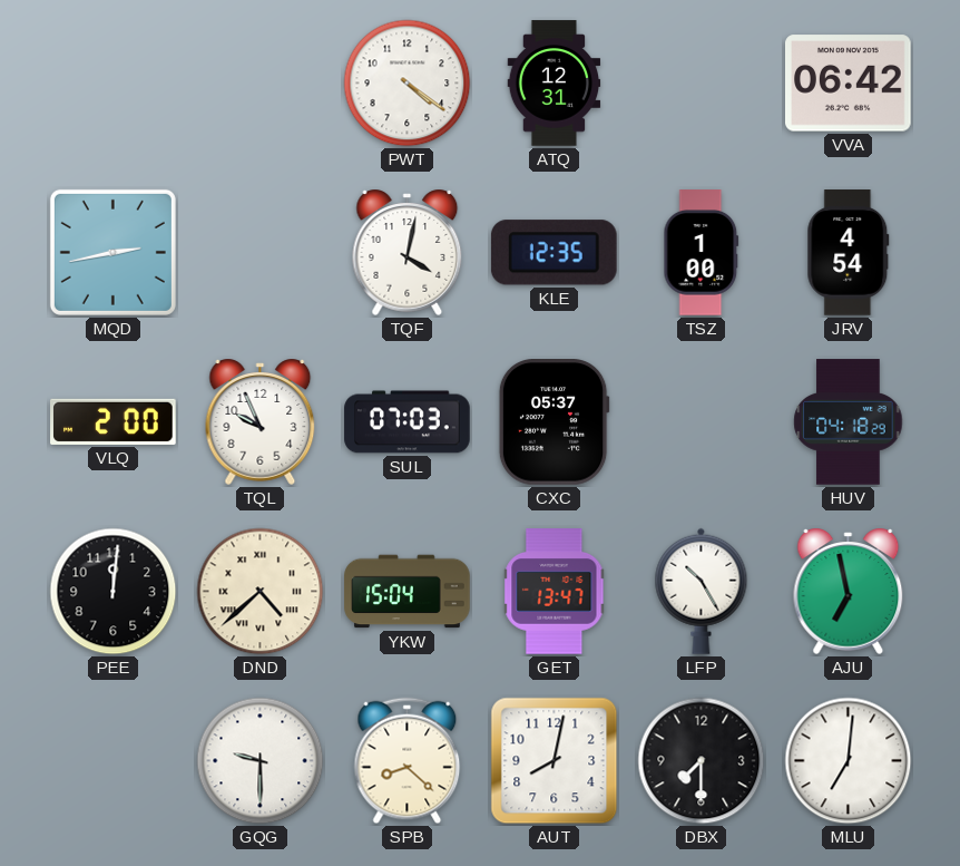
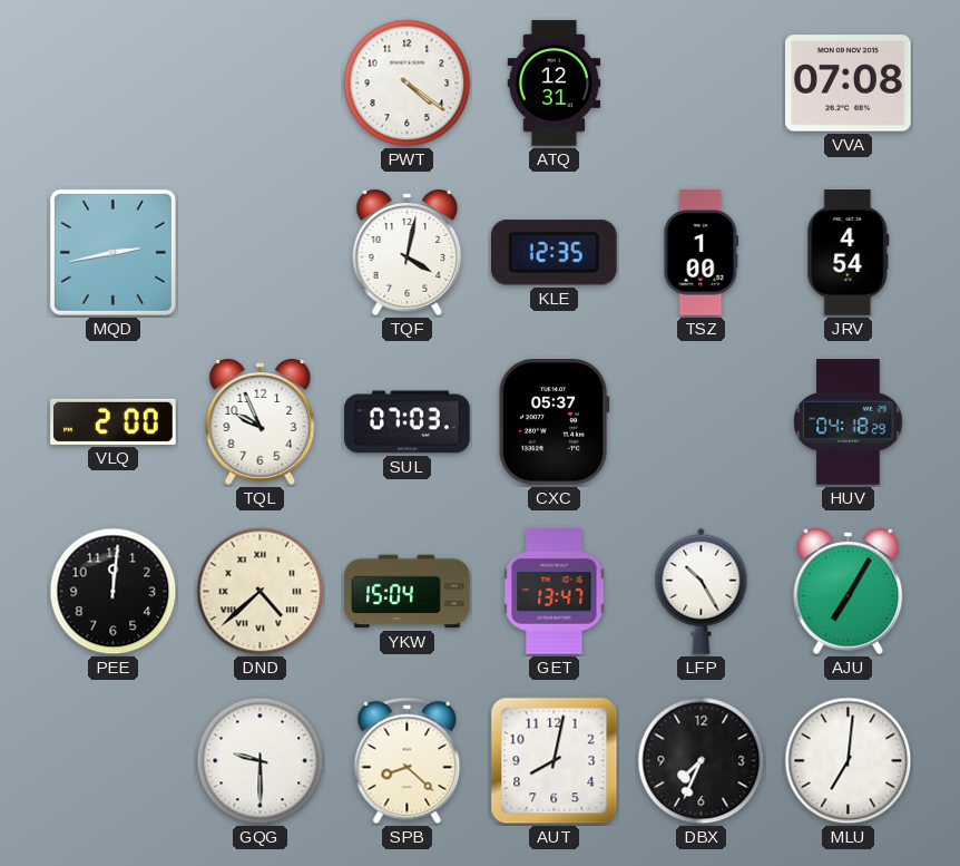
VVA: 06:42 -> 07:08 (849, 84)
AJU: 6:58 -> 7:05 (849, 591)
DBX: 7:30 -> 7:34 (702, 761)
